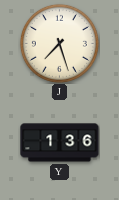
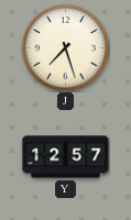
Y: 1:36 -> 12:57 (66, 157)
